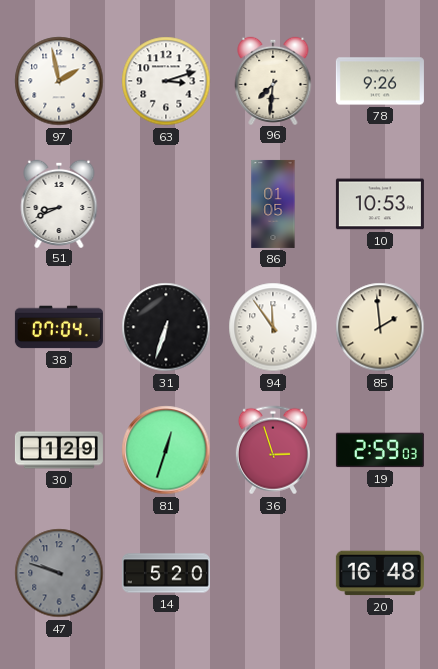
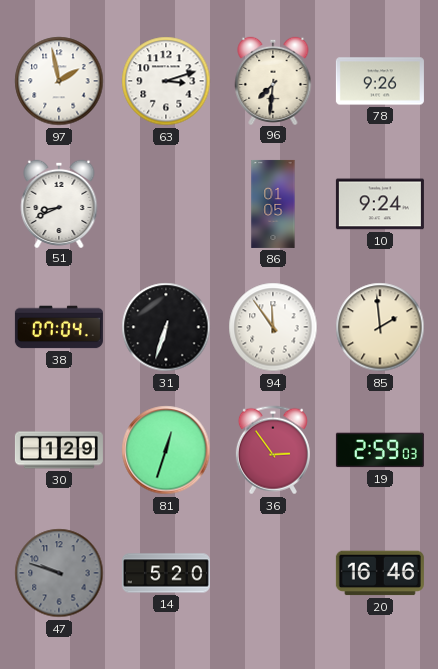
10: 10:53 -> 9:24 (380, 204)
36: 2:57 -> 2:54 (273, 450)
20: 16:48 -> 16:46 (380, 573)
